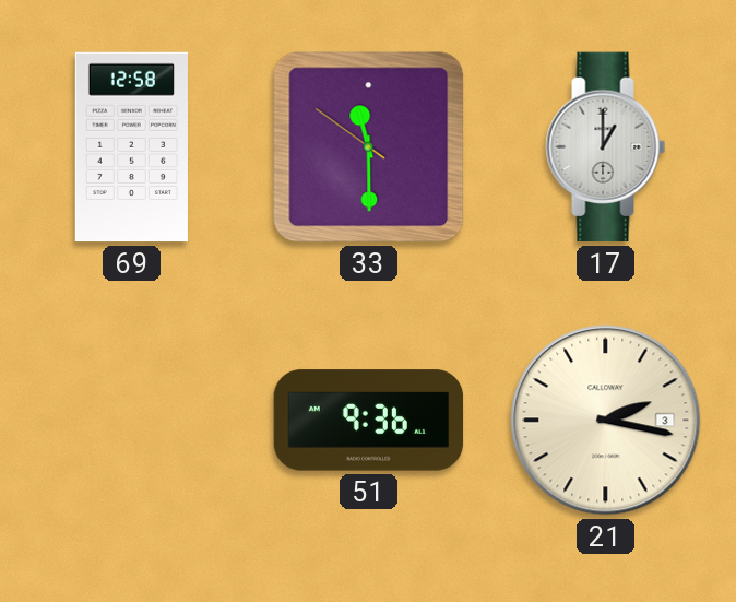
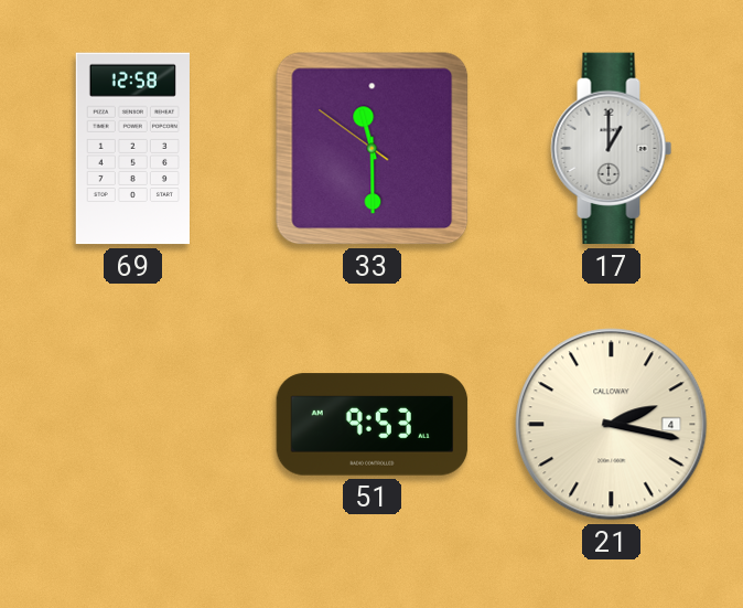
51: 9:36 -> 9:53 (373, 425)
21 date: 3 -> 4 (612, 425)
